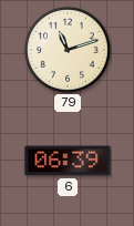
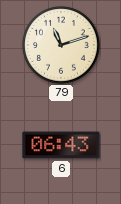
6: 06:39 -> 06:43 (61, 145)
